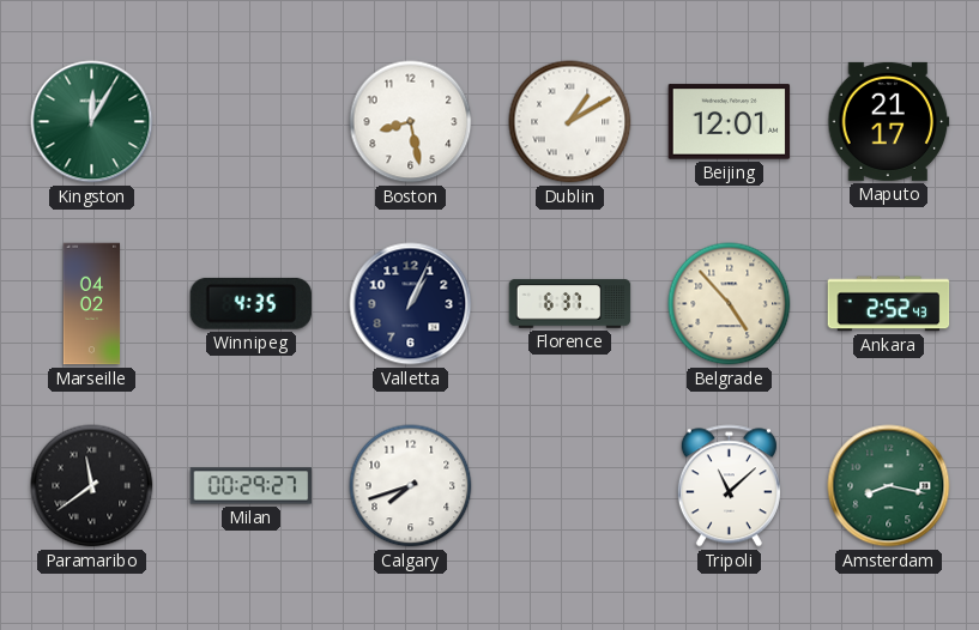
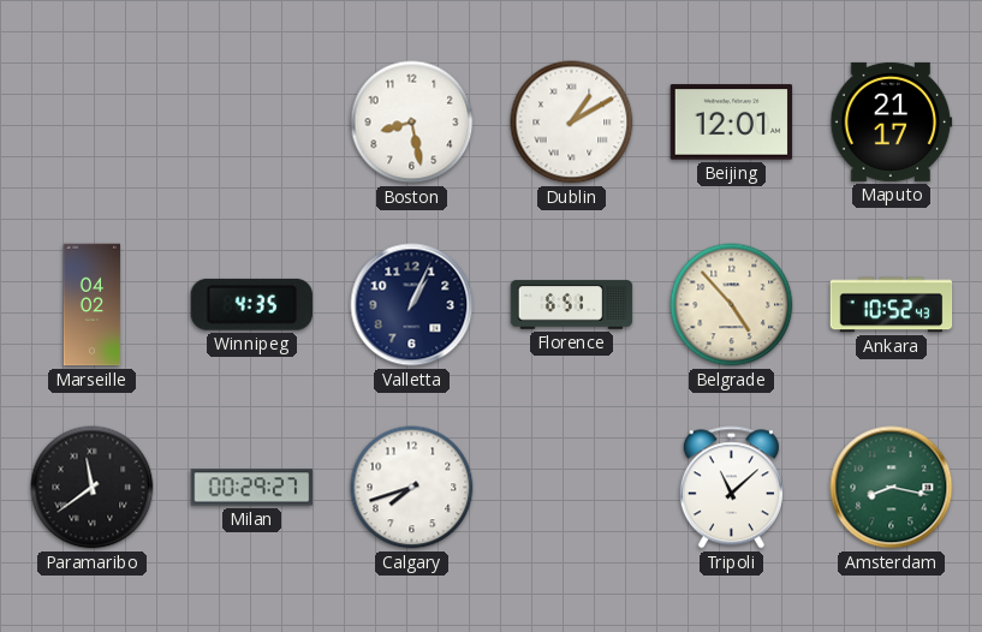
Kingston: 12:05 -> none (92, 122)
Florence: 6:37 -> 6:51 (572, 305)
Ankara: 2:52 -> 10:52 (892, 305)
